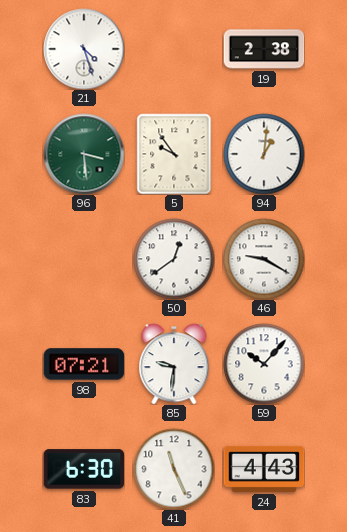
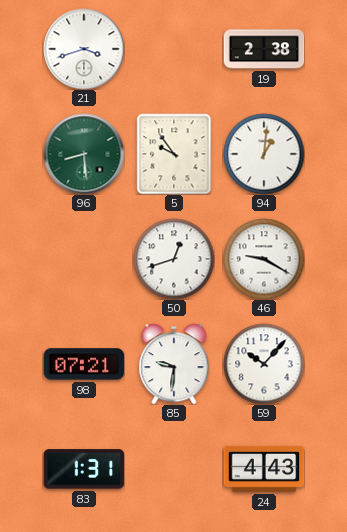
21: 4:27 -> 3:42 (84, 49)
96: 3:29 -> 8:29 (84, 154)
50: 12:39 -> 12:42 (174, 259)
83: 6:30 -> 1:31 (84, 469)
41: 11:26 -> none (174, 469)
